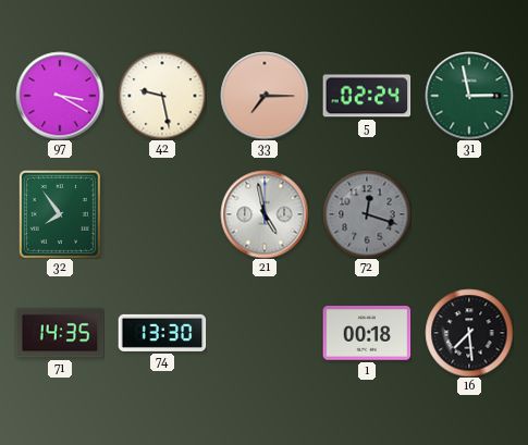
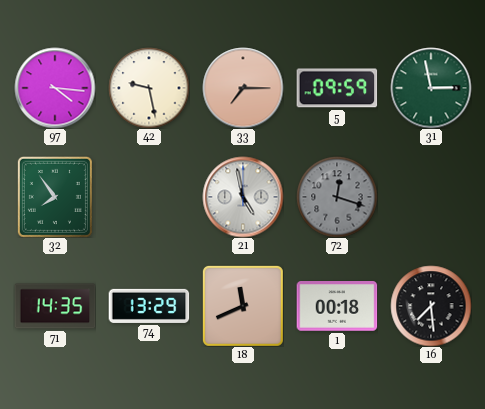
97: 3:20 -> 4:16 (55, 88)
5: 02:24 -> 09:59 (337, 88)
74: 13:30 -> 13:29 (149, 306)
18: none -> 11:41 (243, 306)
